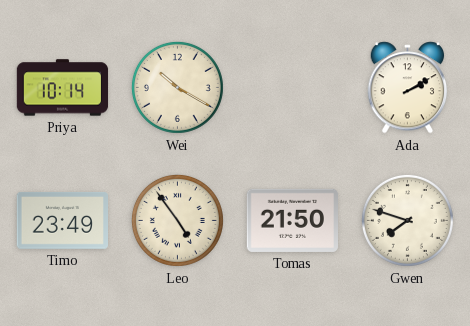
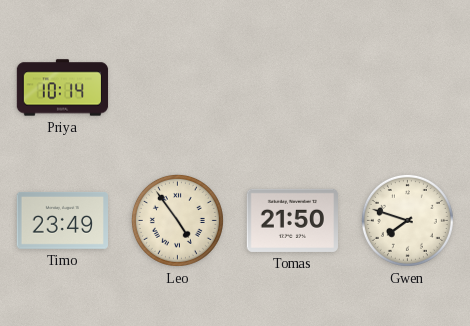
Wei: 10:20 -> none (177, 87)
Ada: 2:10 -> none (408, 88)
